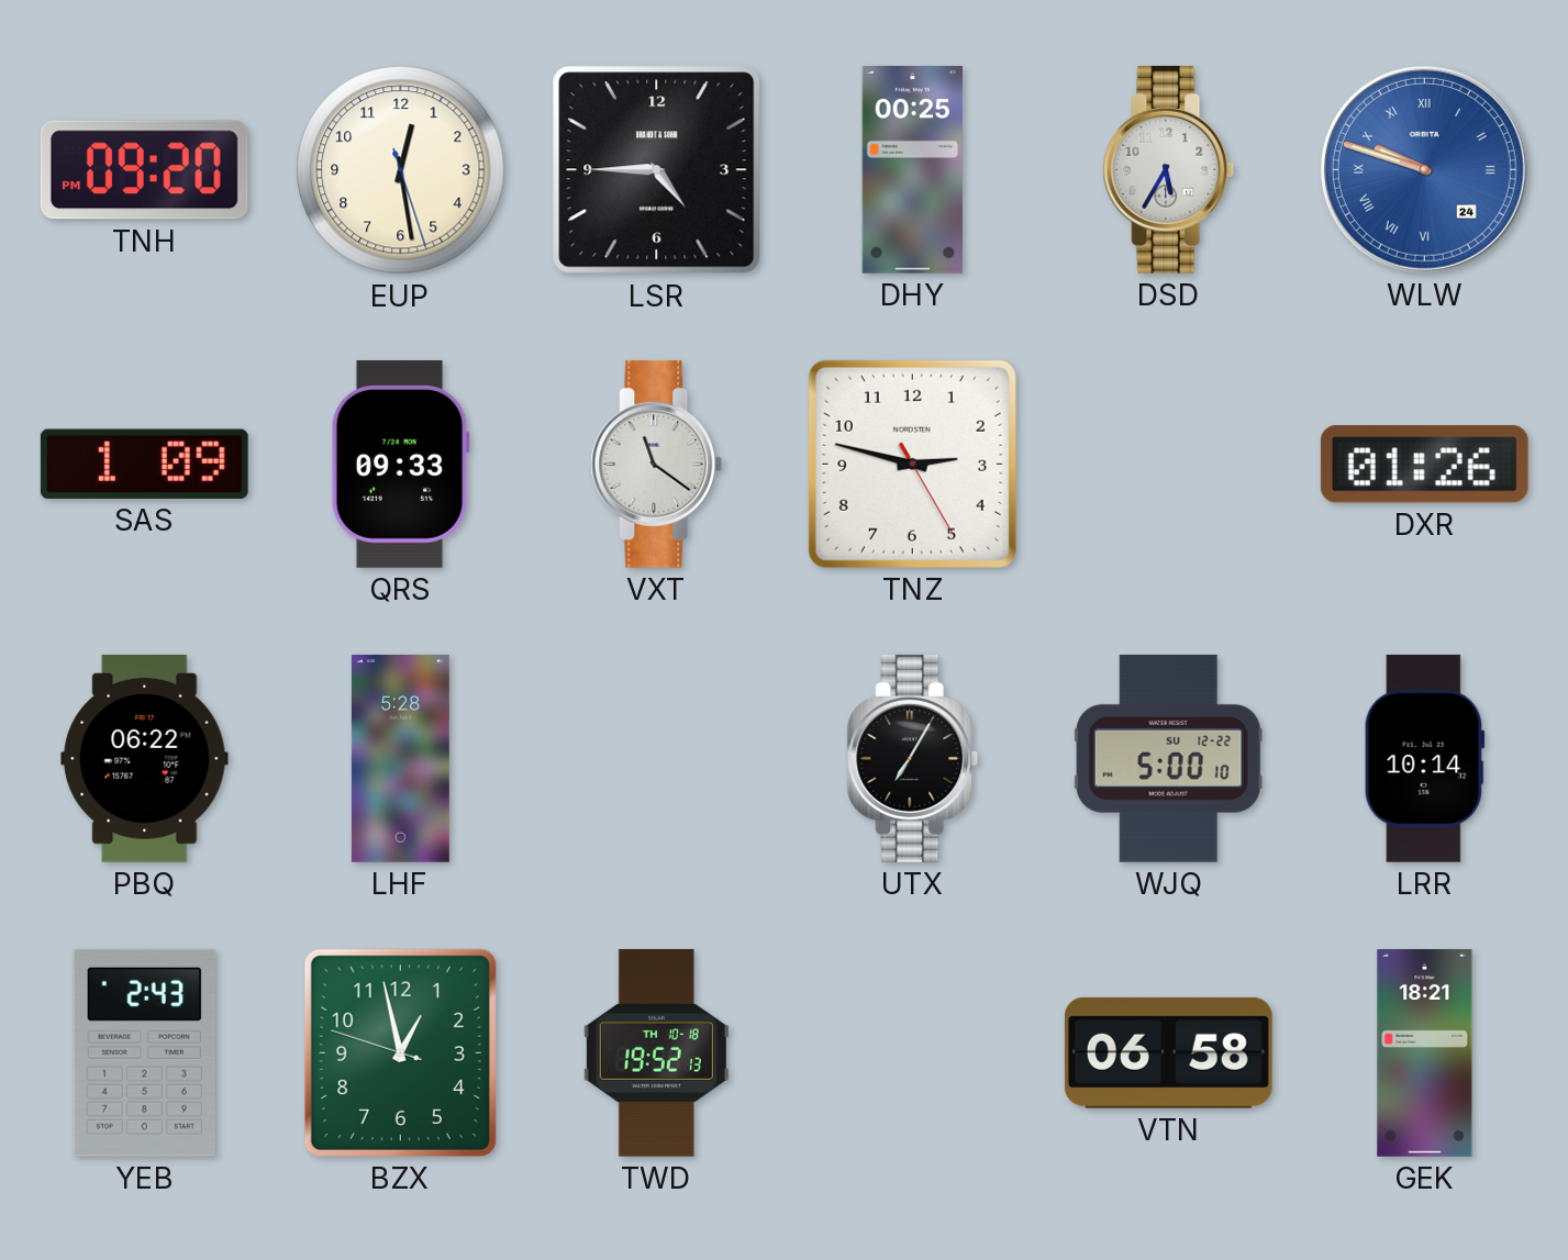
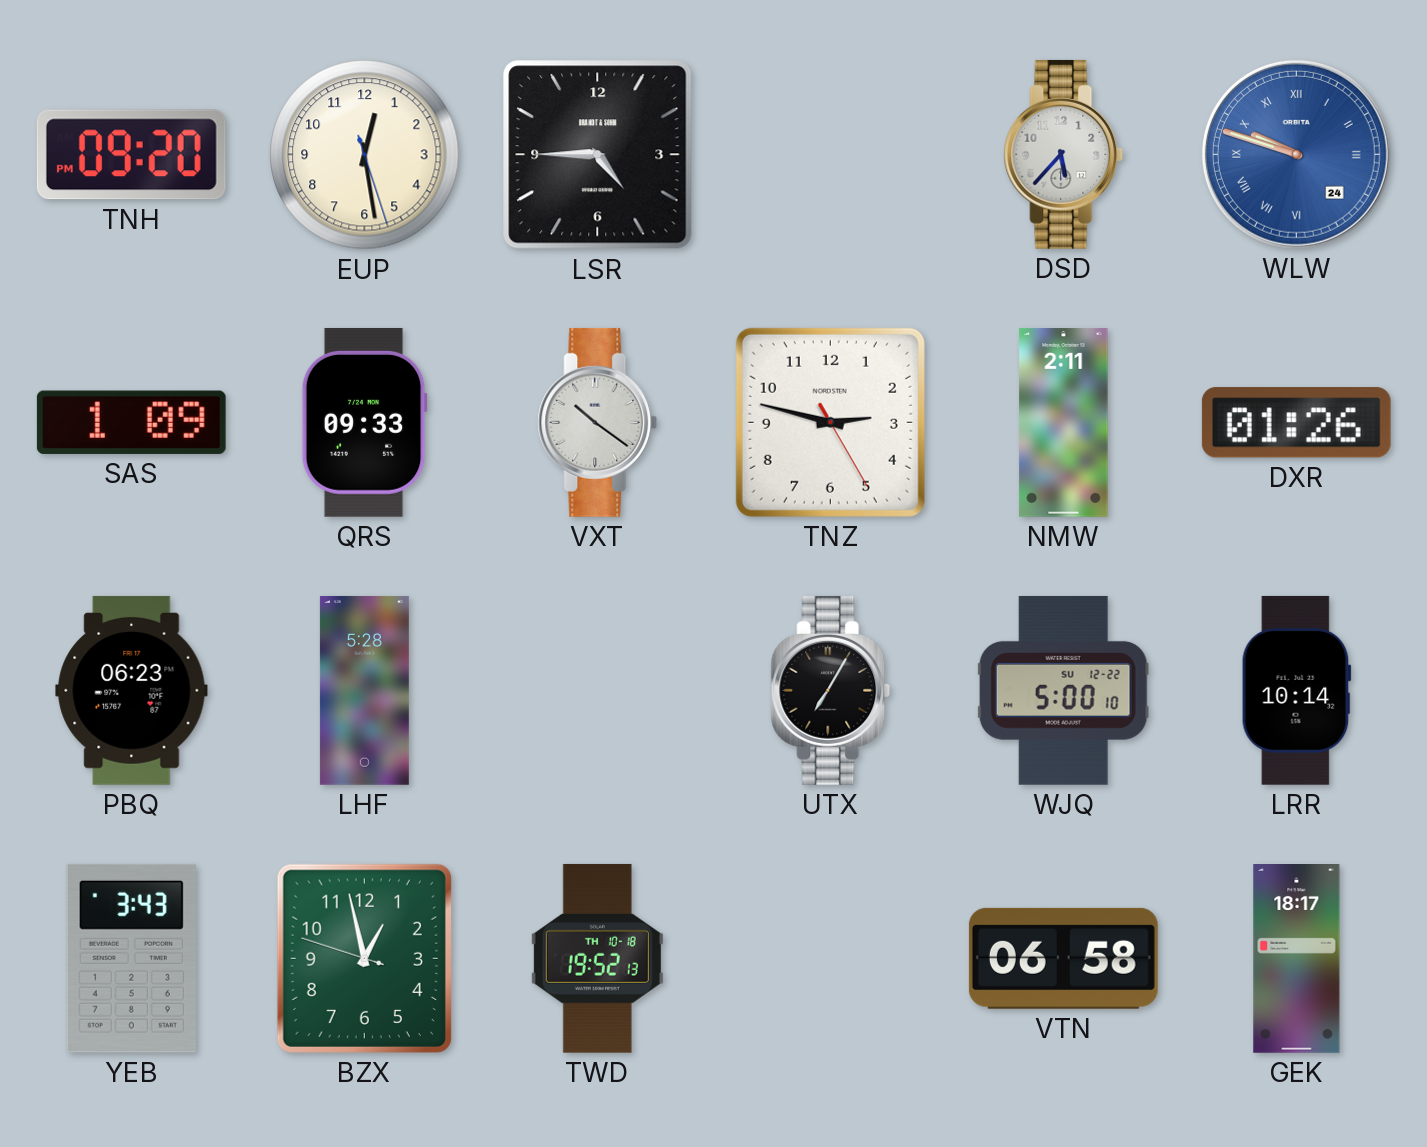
DHY: 00:25 -> none (912, 169)
DSD: 5:35 -> 5:37 (1064, 154)
VXT: 11:21 -> 10:21 (598, 422)
NMW: none -> 2:11 (1064, 423)
PBQ: 06:22 -> 06:23 (132, 690)
YEB: 2:43 -> 3:43 (131, 958)
GEK: 18:21 -> 18:17 (1297, 959)
